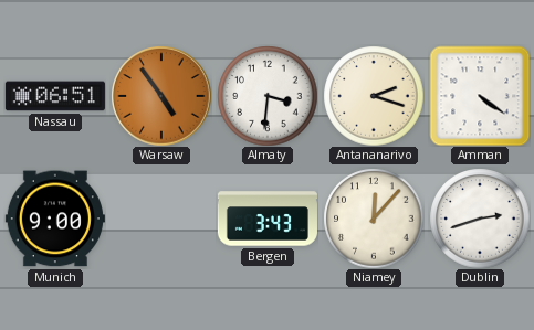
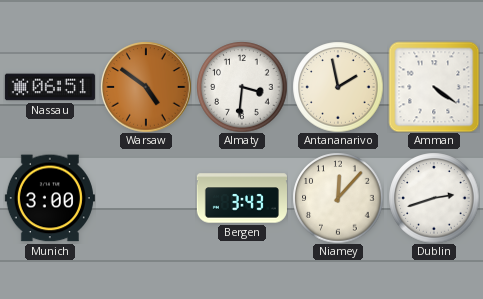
Warsaw: 4:54 -> 4:51 (146, 87)
Antananarivo: 2:18 -> 1:58 (338, 87)
Munich: 9:00 -> 3:00 (50, 198)
